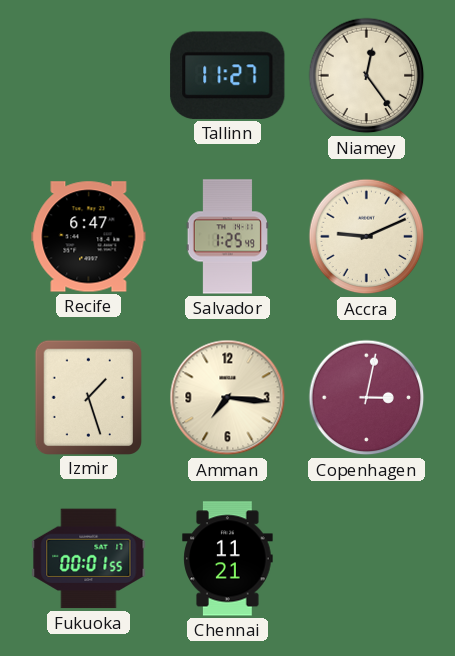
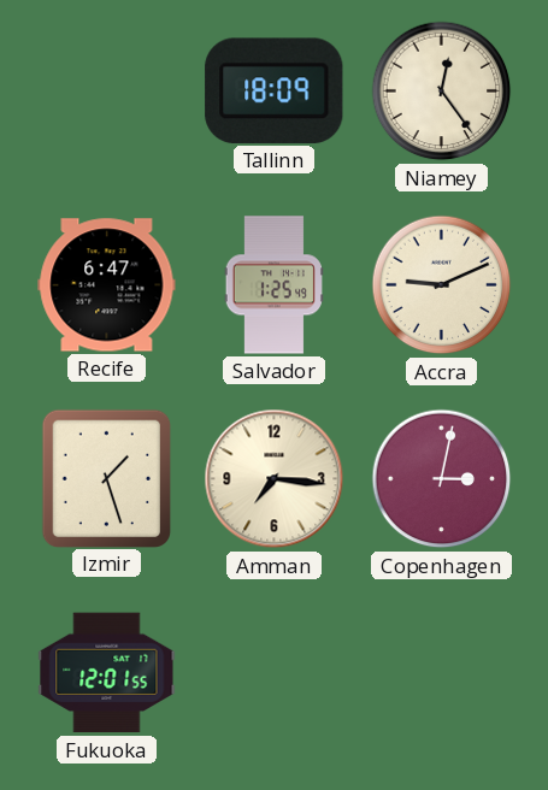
Tallinn: 11:27 -> 18:09 (275, 90)
Fukuoka: 00:01 -> 12:01 (107, 673)
Chennai: 11:21 -> none (228, 559)
